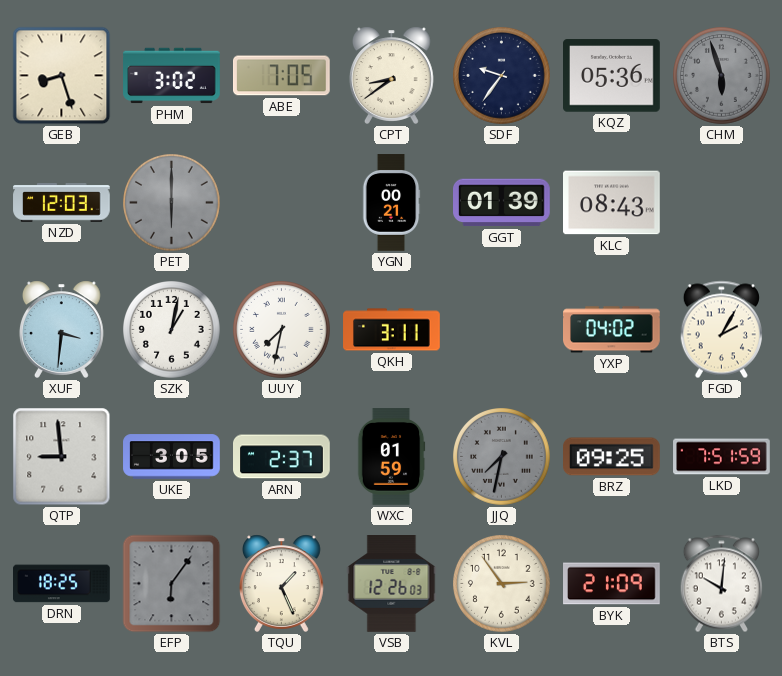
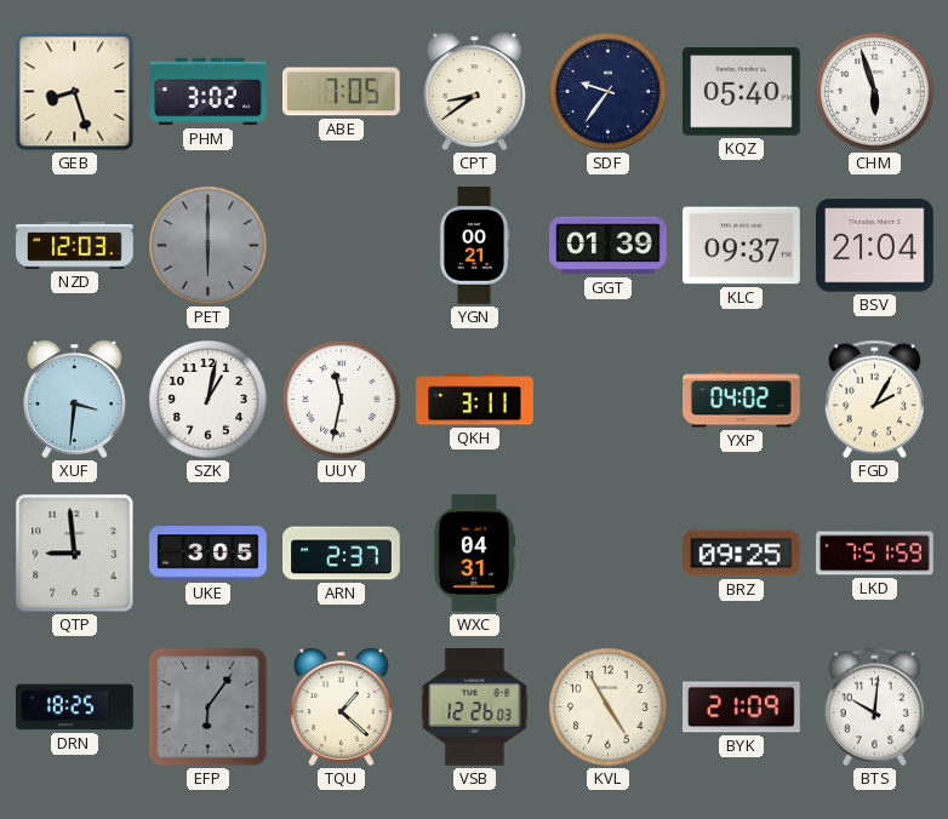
KQZ: 05:36 -> 05:40 (742, 92)
CHM dial: grey -> white (875, 92)
KLC: 08:43 -> 09:37 (742, 246)
BSV: none -> 21:04 (875, 246)
UUY: 7:32 -> 11:32 (342, 400)
WXC: 01:59 -> 04:31 (474, 554)
JJQ: 7:32 -> none (502, 457)
TQU: 1:26 -> 1:22 (341, 706)
KVL: 2:54 -> 4:55 (609, 708)
